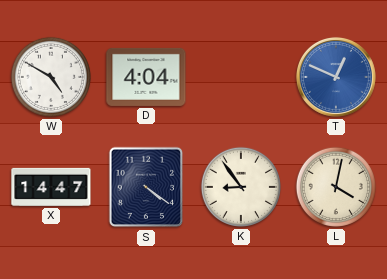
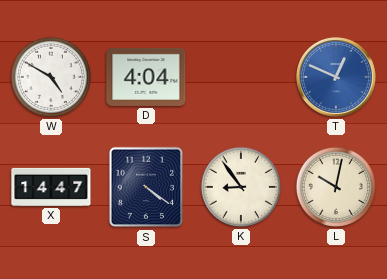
L: 4:02 -> 10:02 (336, 187)
